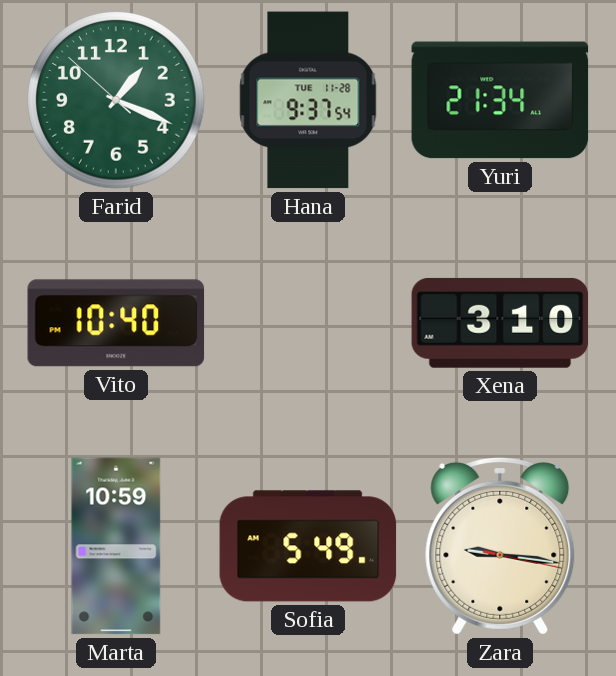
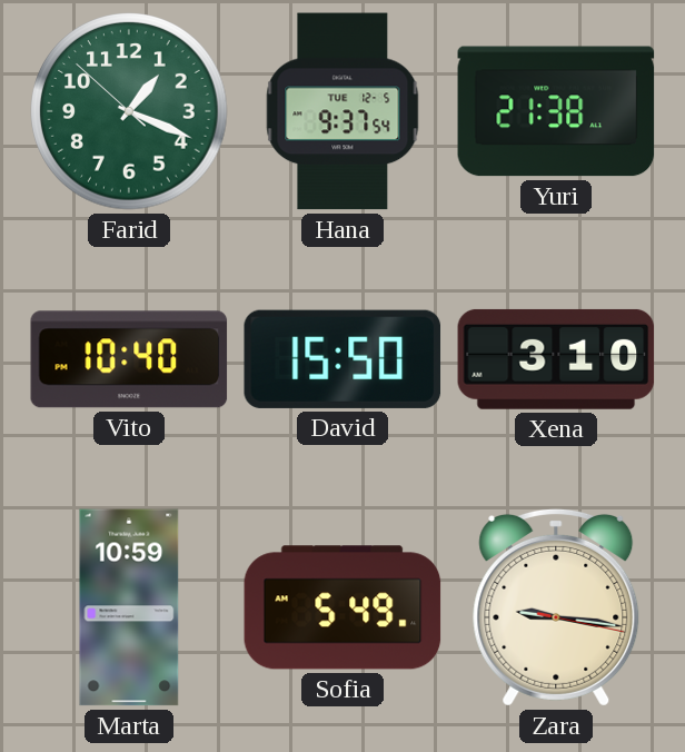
Hana date: TUE 11-28 -> TUE 12-5 (343, 111)
Yuri: 21:34 -> 21:38 (556, 111)
David: none -> 15:50 (343, 359)
